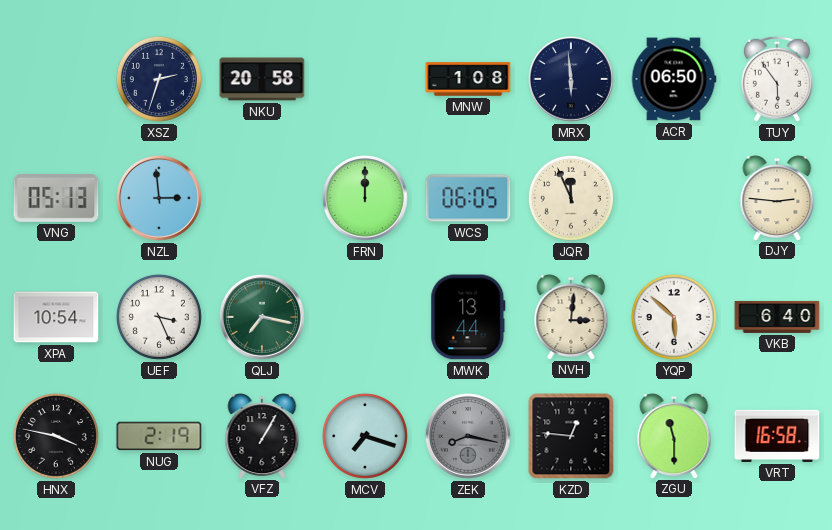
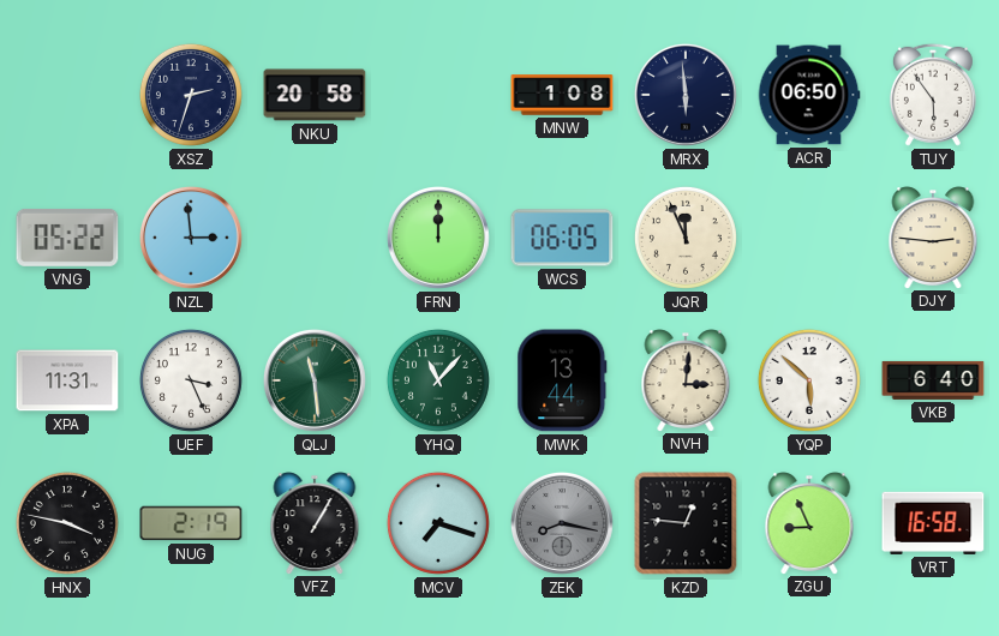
VNG: 05:13 -> 05:22 (67, 238)
XPA: 10:54 -> 11:31 (67, 380)
QLJ: 7:17 -> 11:29 (315, 380)
YHQ: none -> 11:07 (438, 380)
ZGU: 11:30 -> 8:56 (809, 523)
